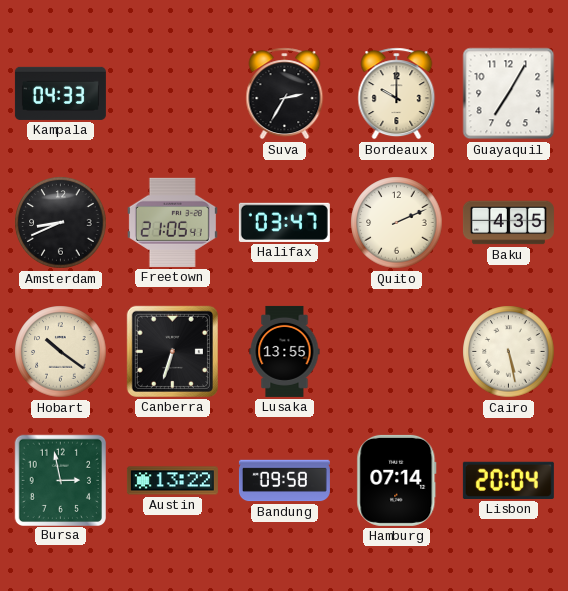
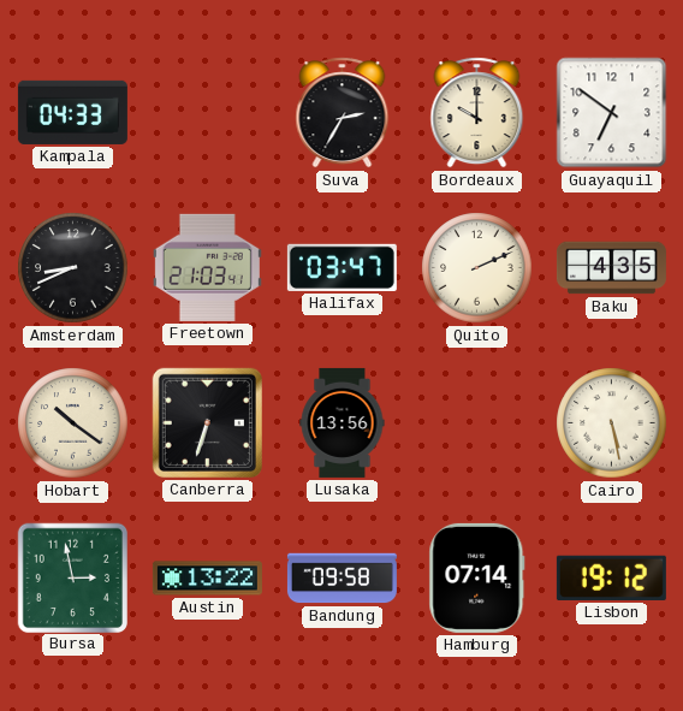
Guayaquil: 7:05 -> 6:51 (612, 113)
Freetown: 21:05 -> 21:03 (207, 267)
Lusaka: 13:55 -> 13:56 (343, 422)
Lisbon: 20:04 -> 19:12 (611, 577)
